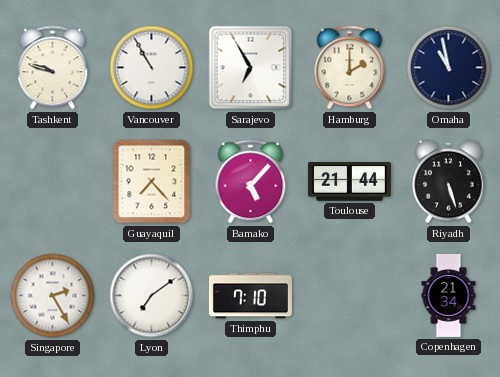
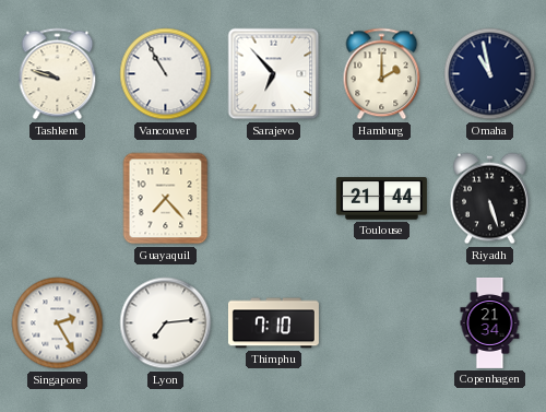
Sarajevo: 6:55 -> 6:53 (274, 74)
Bamako: 5:07 -> none (251, 182)
Lyon: 7:09 -> 7:14 (166, 323)
